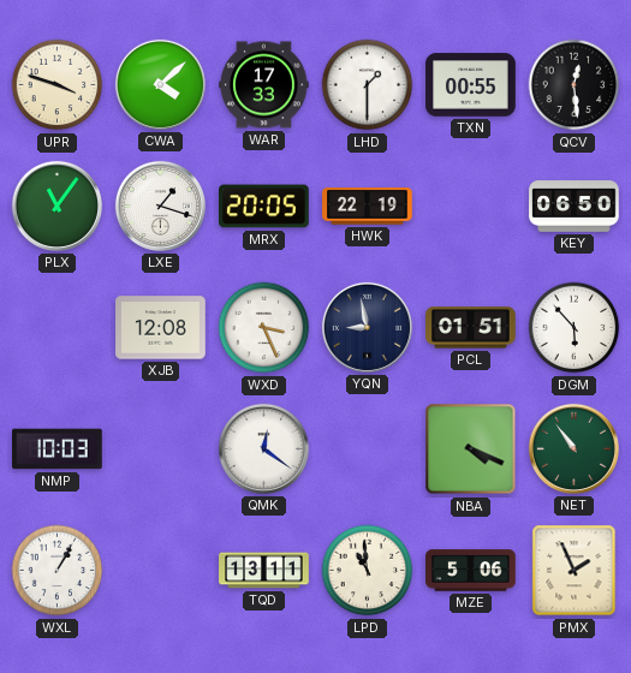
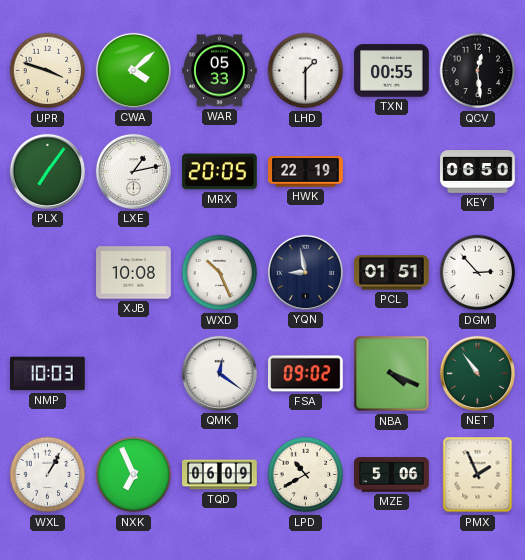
WAR: 17:33 -> 05:33 (220, 71)
PLX: 11:06 -> 7:06 (47, 171)
LXE: 1:18 -> 1:13 (133, 171)
XJB: 12:08 -> 10:08 (134, 273)
WXD: 3:26 -> 10:26 (220, 273)
DGM: 5:53 -> 2:53 (478, 273)
FSA: none -> 09:02 (306, 374)
NXK: none -> 6:56 (134, 475)
TQD: 13:11 -> 06:09 (220, 475)
LPD: 10:59 -> 10:40 (306, 475)
